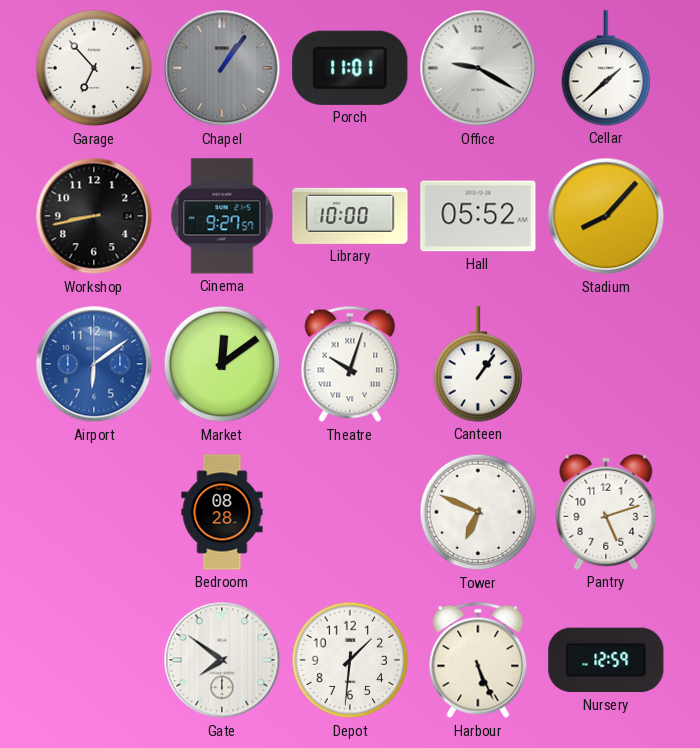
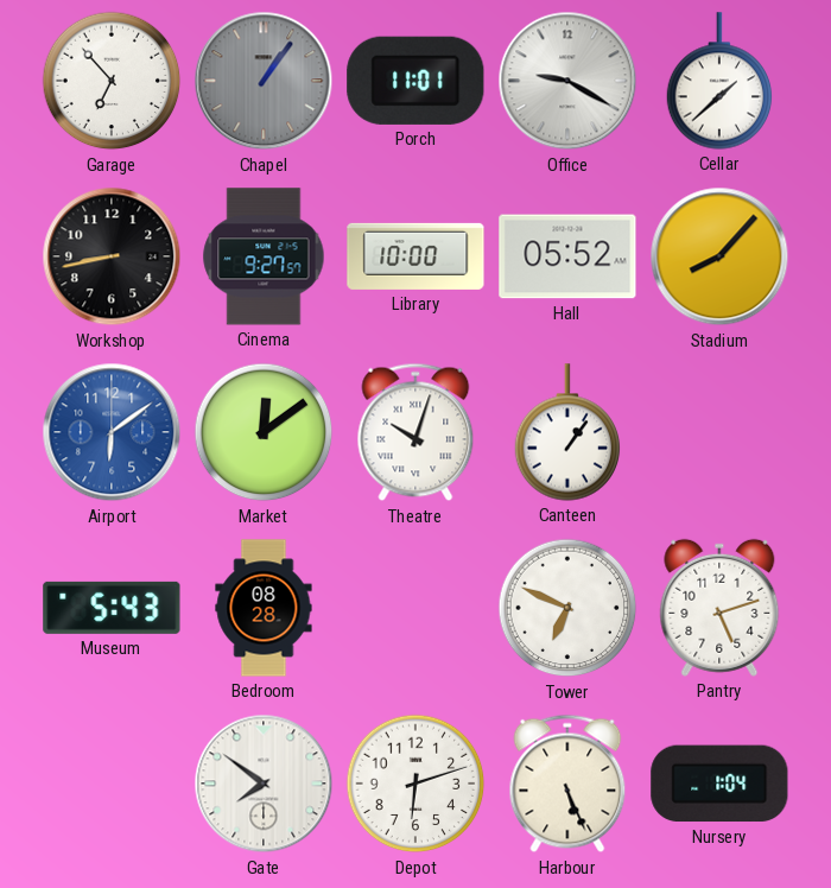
Museum: none -> 5:43 (112, 608)
Depot: 1:31 -> 6:12 (415, 784)
Nursery: 12:59 -> 1:04 (719, 784)
